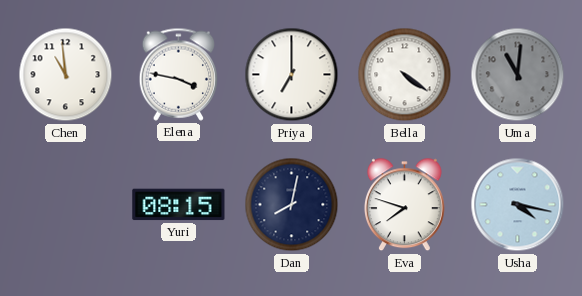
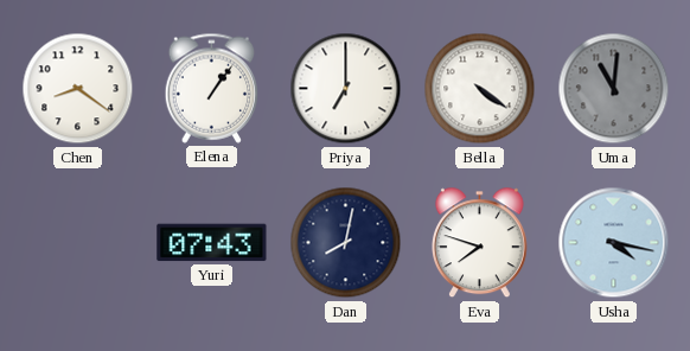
Chen: 10:59 -> 8:21 (78, 89)
Elena: 3:47 -> 1:06 (212, 88)
Yuri: 08:15 -> 07:43 (212, 243)
